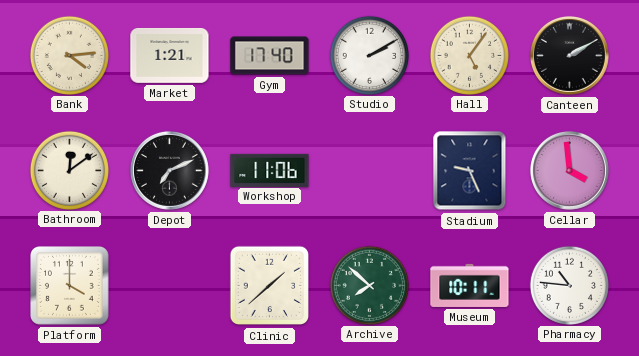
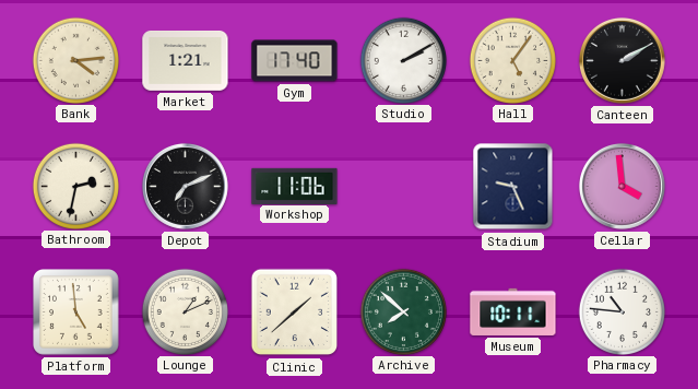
Bathroom: 12:09 -> 2:32 (75, 186)
Platform: 4:00 -> 4:59 (76, 313)
Lounge: none -> 1:11 (185, 311)
